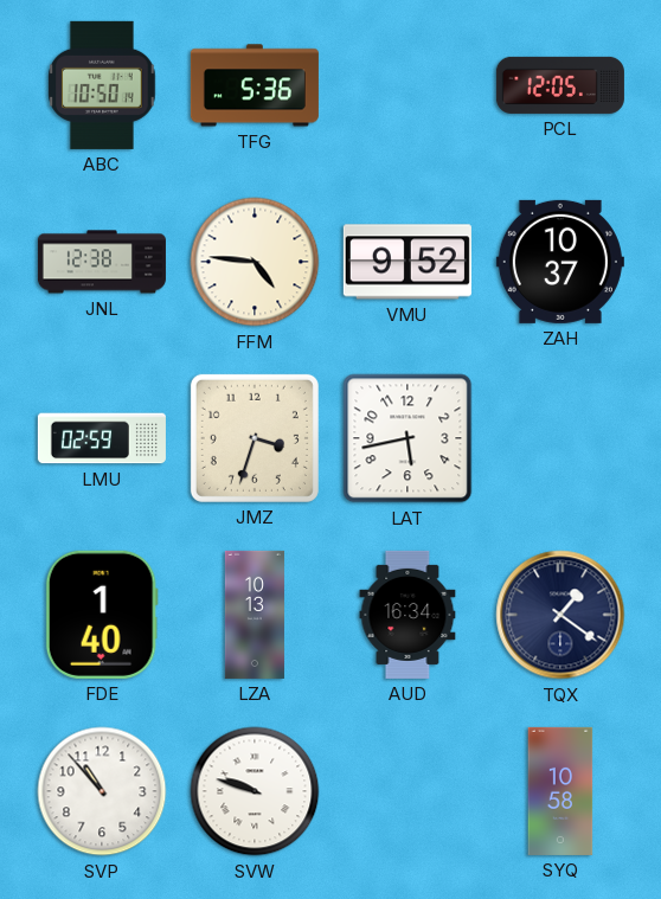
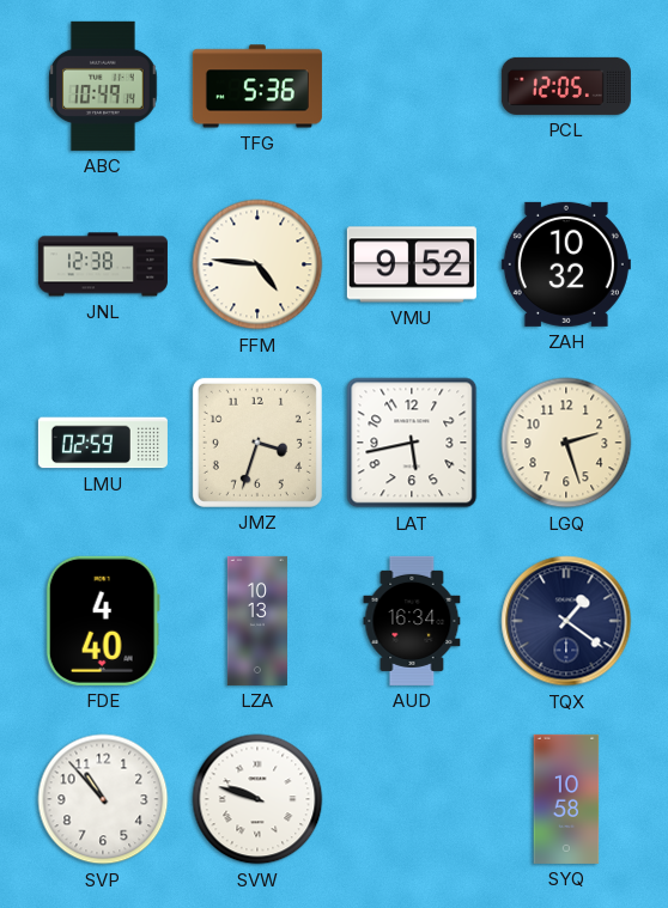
ABC: 10:50 -> 10:49 (103, 86)
ZAH: 10:37 -> 10:32 (566, 264)
LGQ: none -> 2:27 (566, 443)
FDE: 1:40 -> 4:40 (103, 621)
